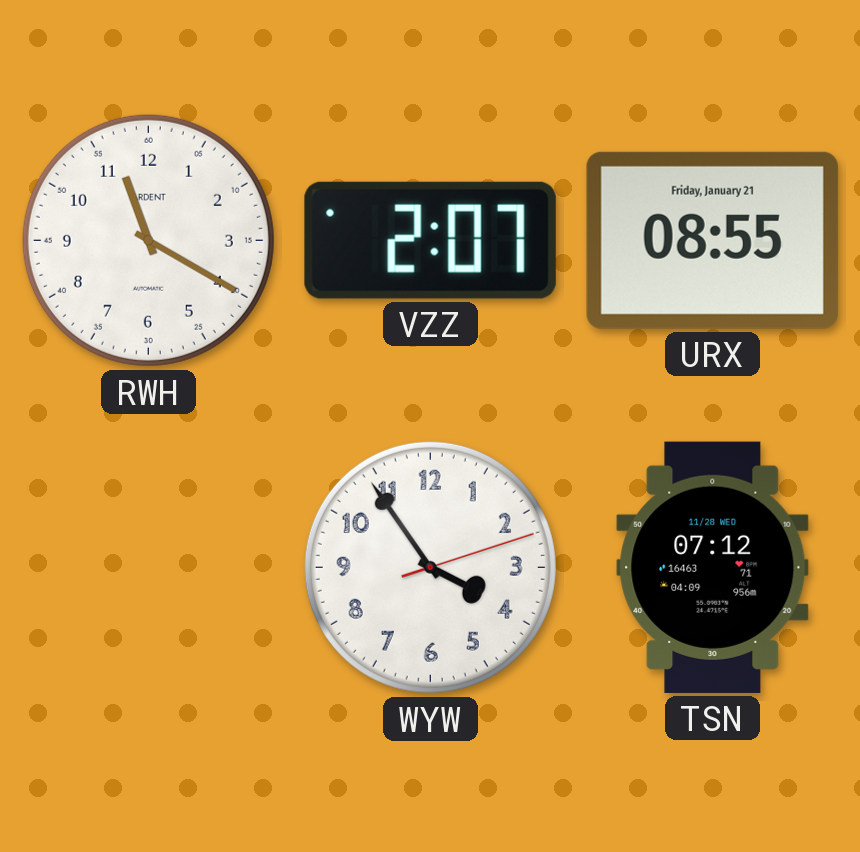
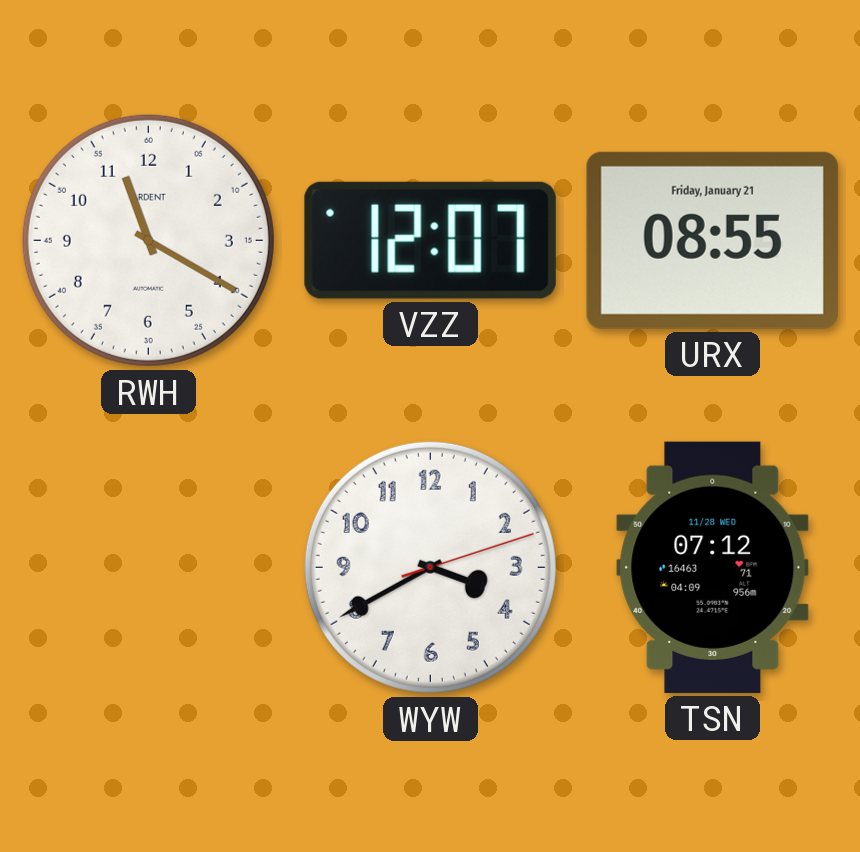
VZZ: 2:07 -> 12:07 (430, 240)
WYW: 3:54 -> 3:40 (430, 567)
